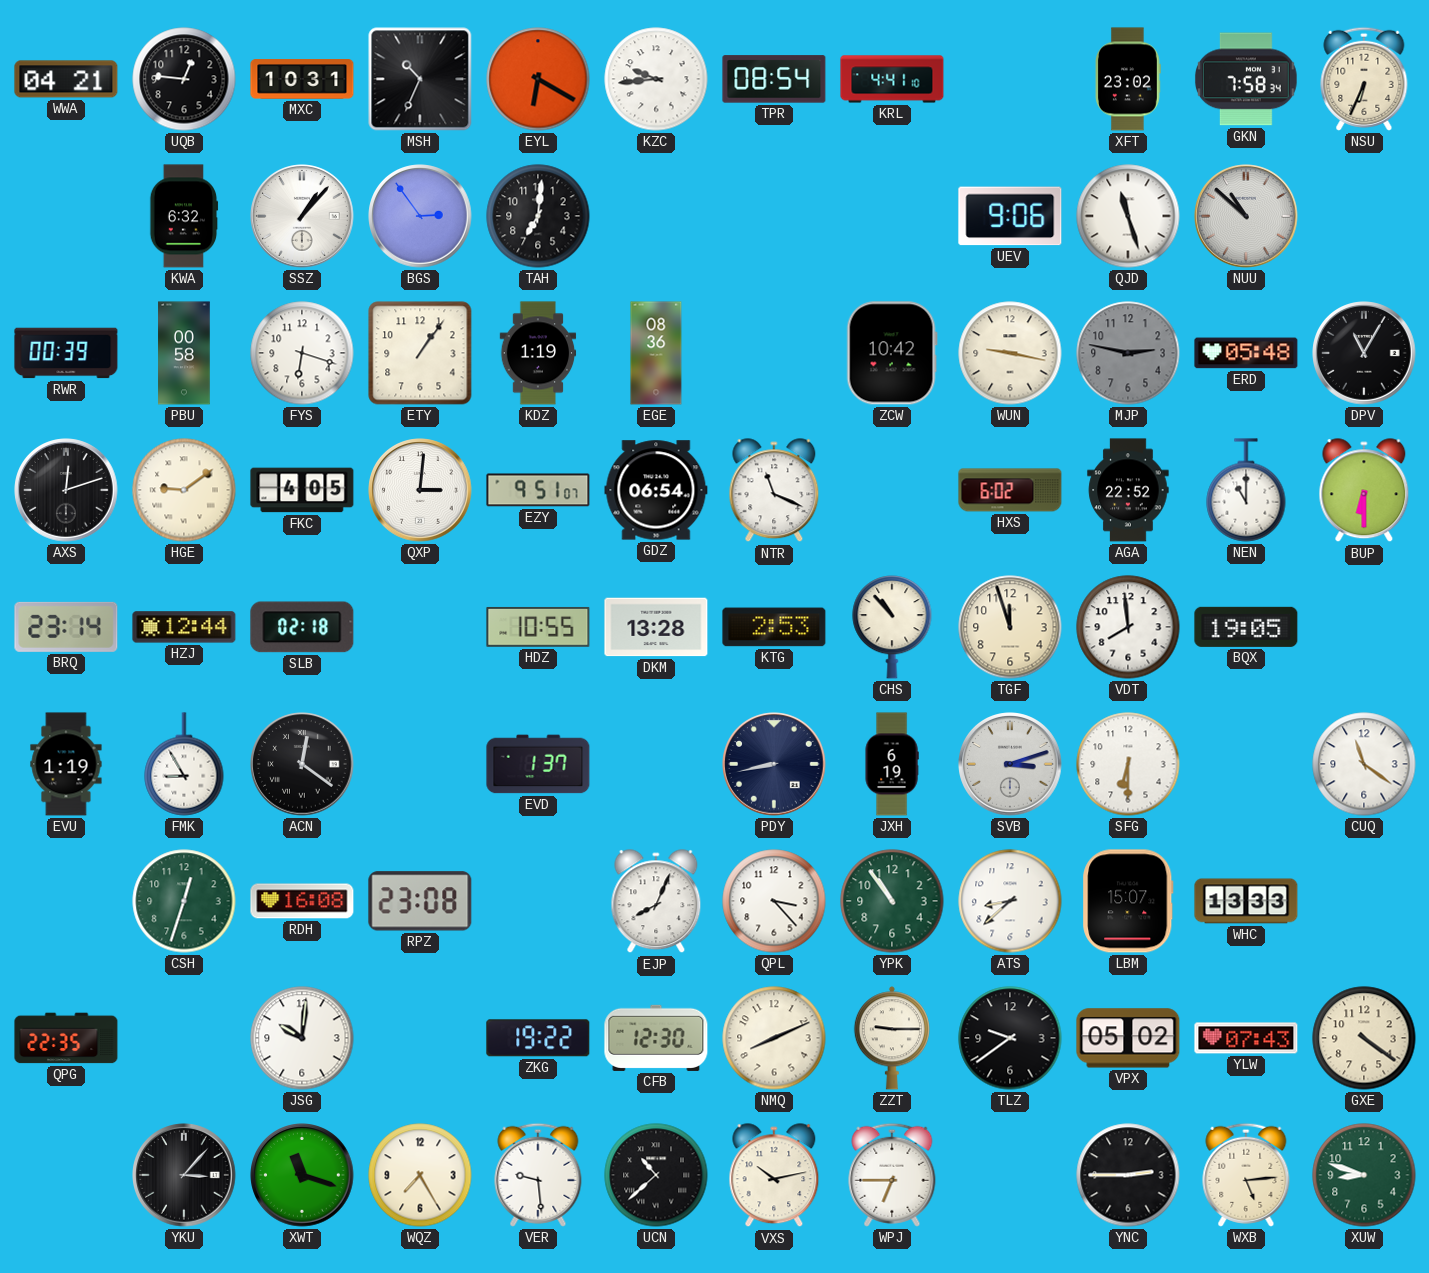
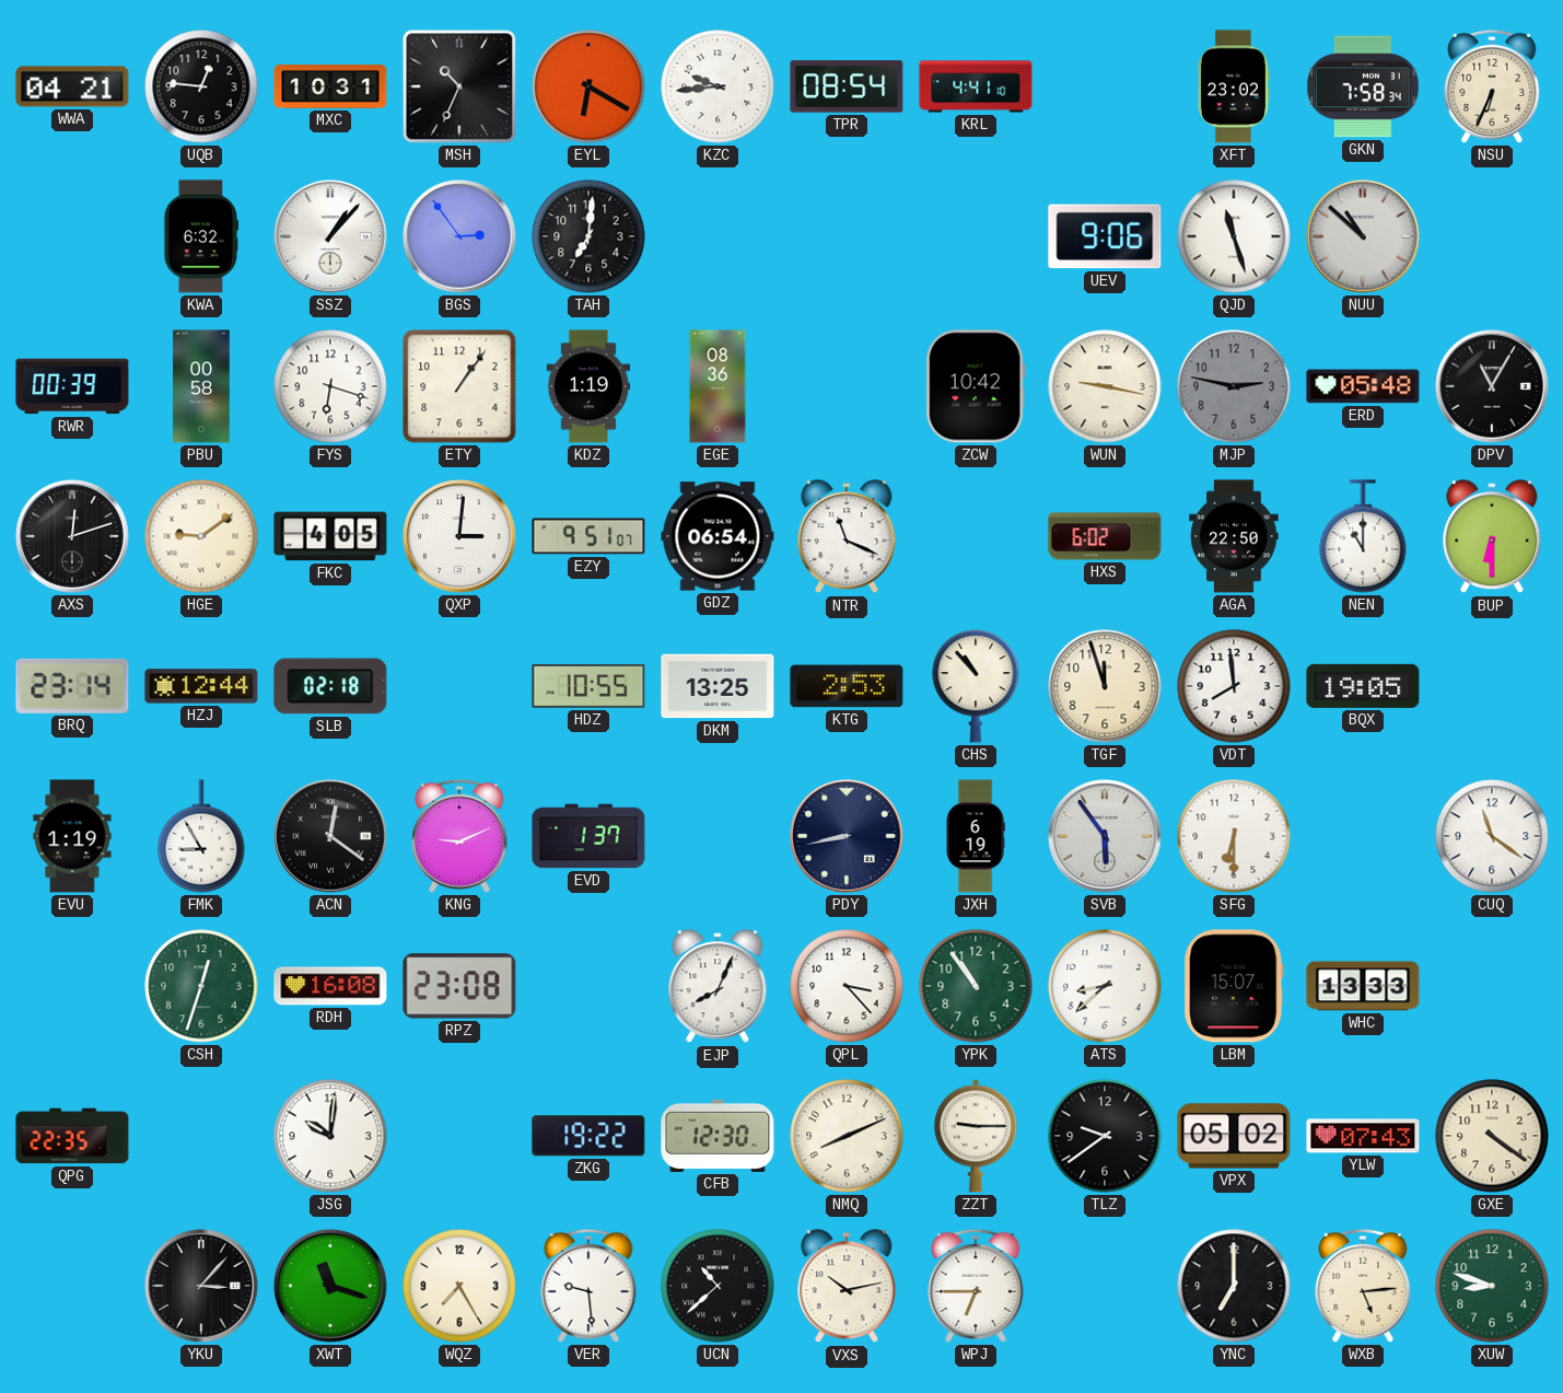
AGA: 22:52 -> 22:50 (1234, 536)
DKM: 13:28 -> 13:25 (718, 686)
KNG: none -> 9:11 (459, 836)
SVB: 3:12 -> 5:54 (1105, 836)
YNC: 2:45 -> 7:00 (1234, 1286)
